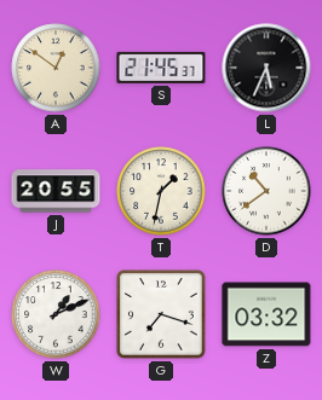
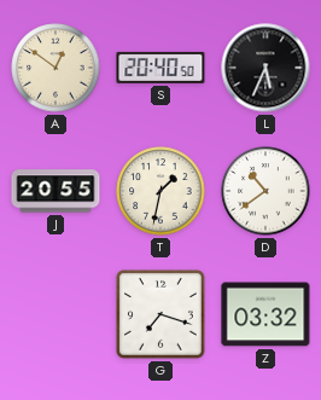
S: 21:45 -> 20:40 (160, 68)
W: 1:11 -> none (56, 314)
